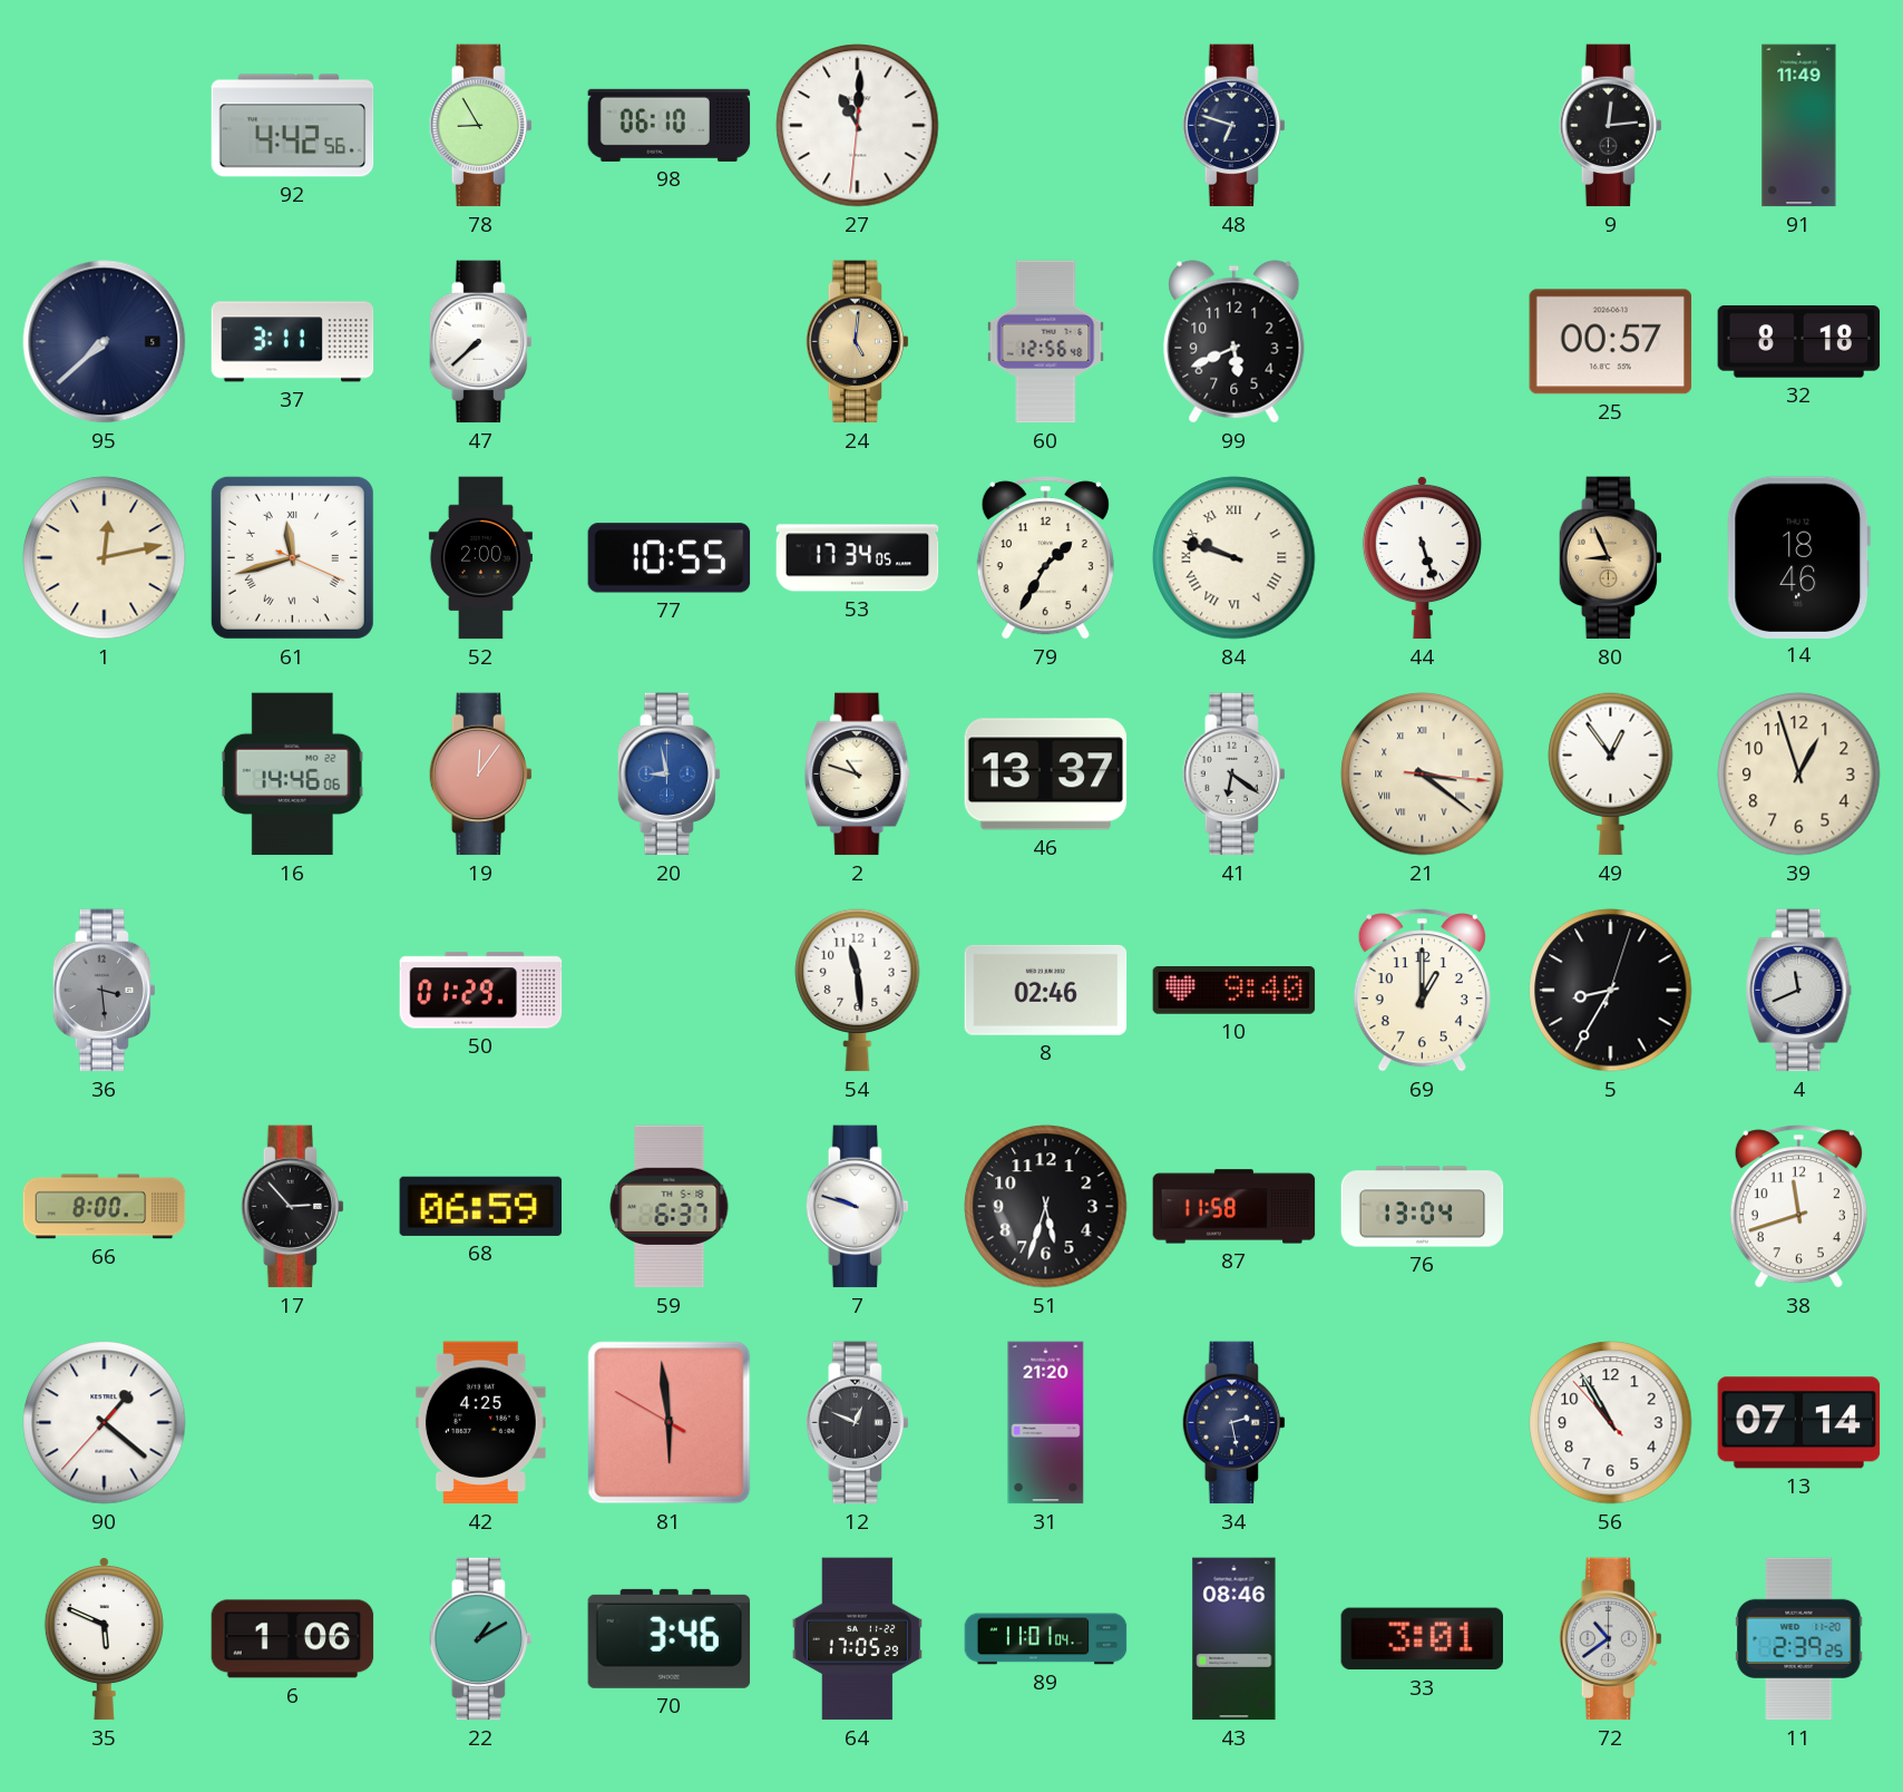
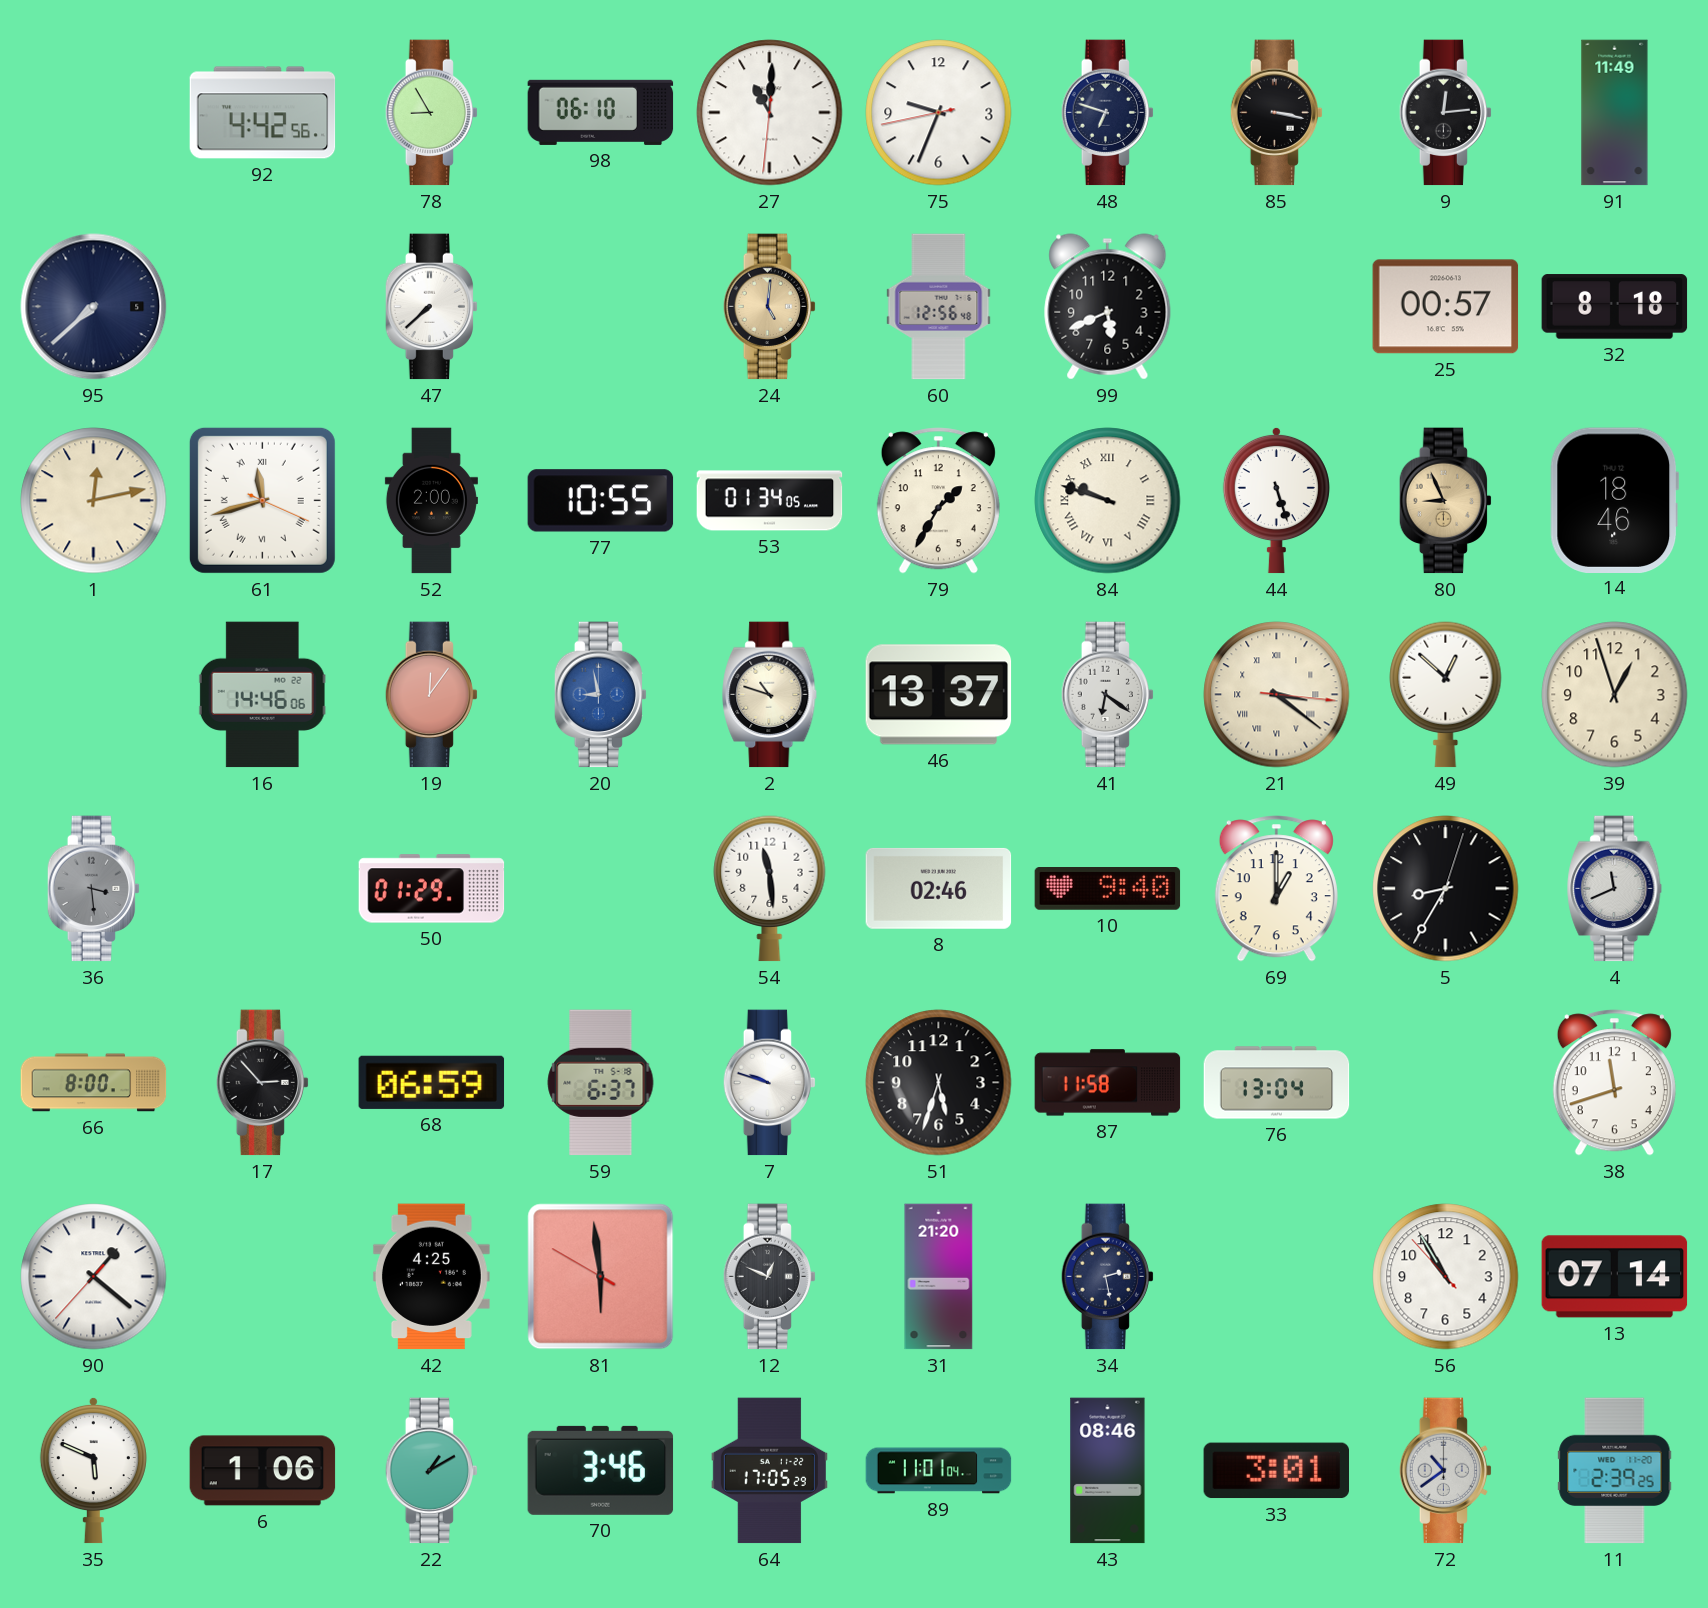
75: none -> 9:33 (939, 113)
85: none -> 3:17 (1276, 113)
37: 3:11 -> none (293, 342)
53: 17:34 -> 01:34 (770, 501)
49: 12:54 -> 12:52 (1446, 695)
